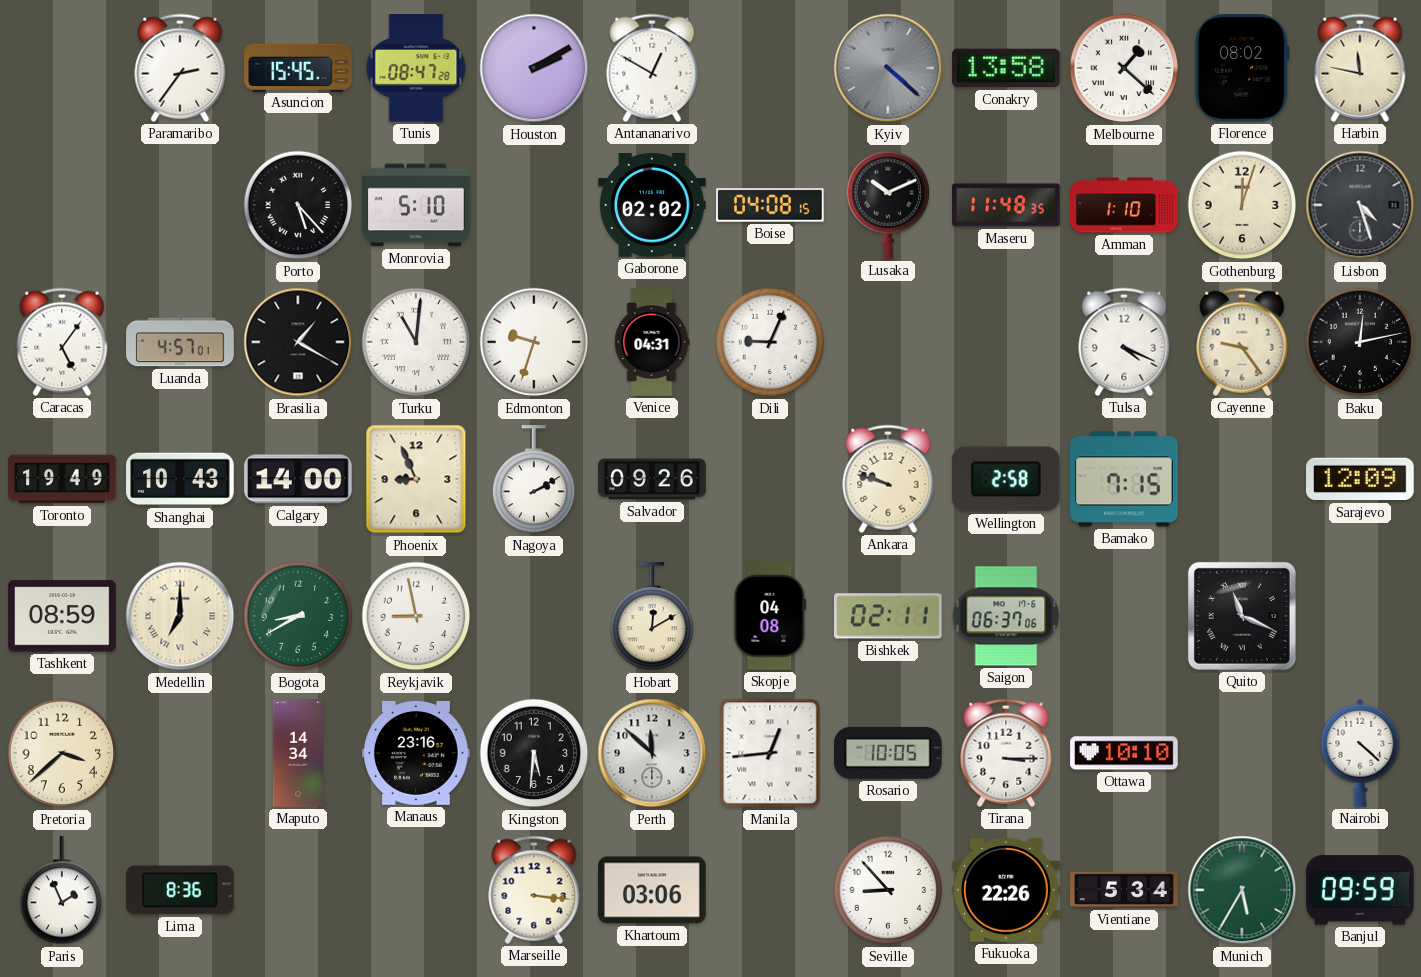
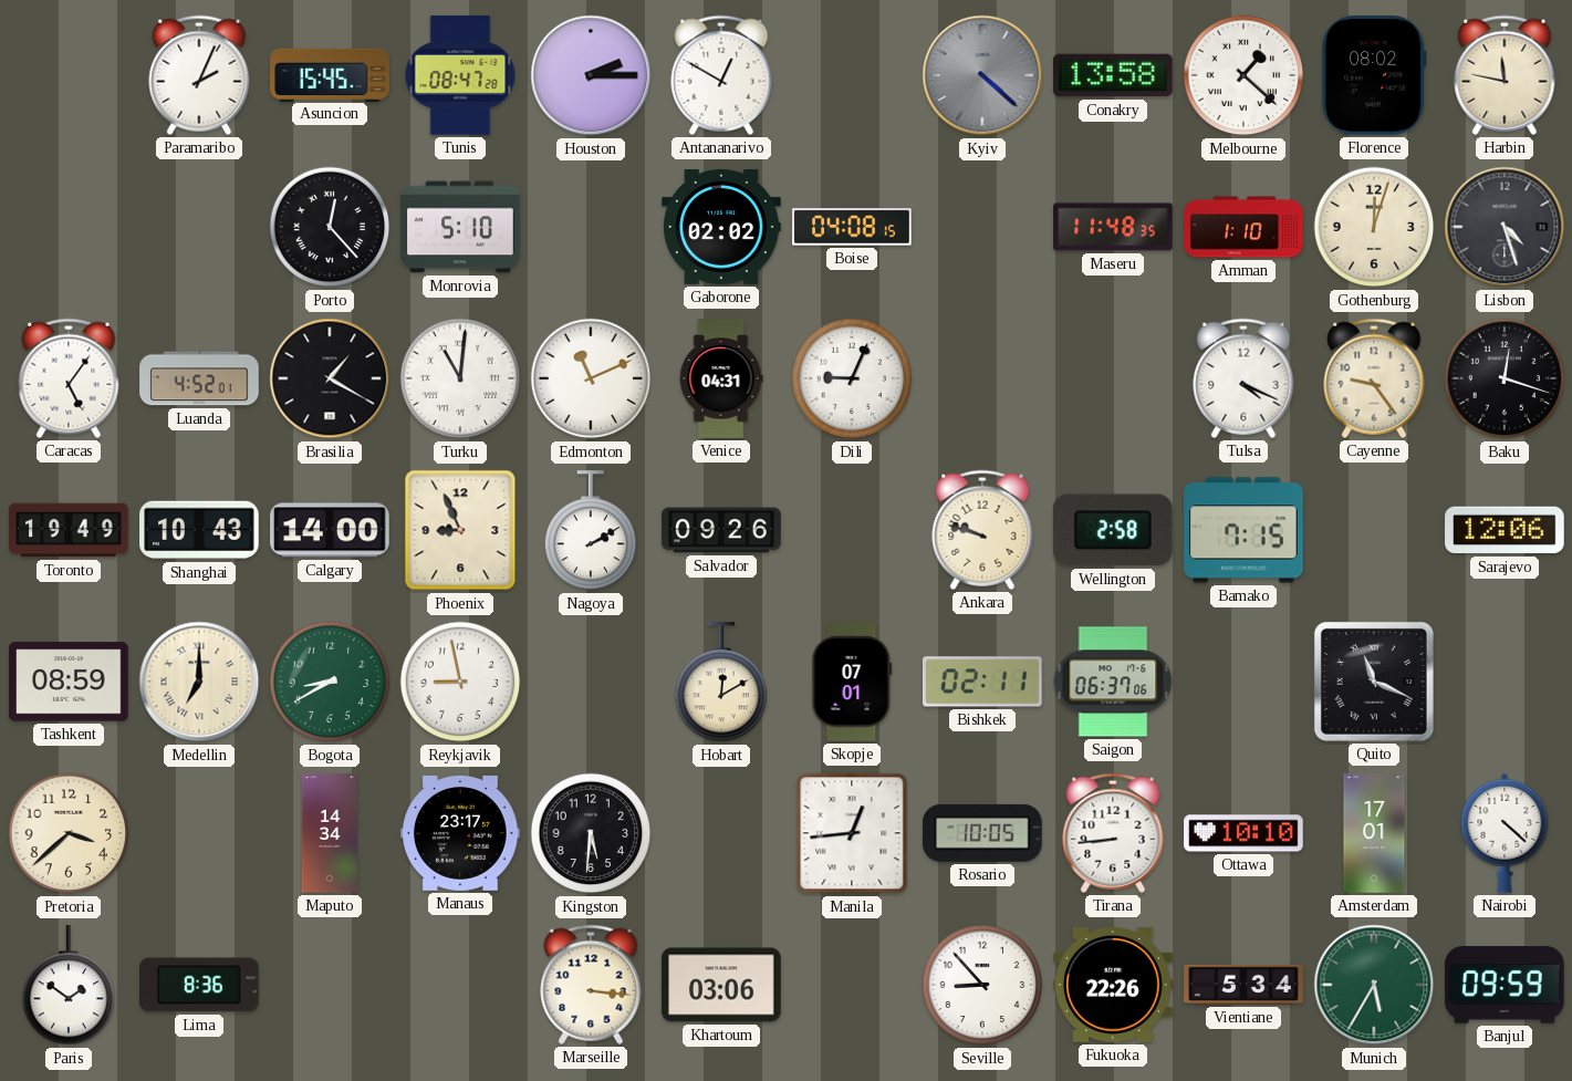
Paramaribo: 2:36 -> 2:04 (199, 75)
Houston: 2:10 -> 2:15 (591, 75)
Porto: 5:23 -> 12:23 (330, 227)
Lusaka: 10:11 -> none (888, 205)
Luanda: 4:57 -> 4:52 (199, 378)
Edmonton: 9:33 -> 11:11 (591, 378)
Baku: 12:13 -> 12:18 (1505, 378)
Sarajevo: 12:09 -> 12:06 (1505, 530)
Skopje: 04:08 -> 07:01 (852, 682)
Manaus: 23:16 -> 23:17 (460, 833)
Perth: 11:52 -> none (652, 753)
Tirana: 3:15 -> 8:44 (1113, 833)
Amsterdam: none -> 17:01 (1374, 833)
Paris: 1:56 -> 1:51 (69, 986)
